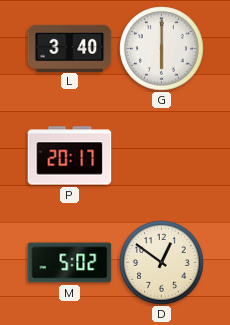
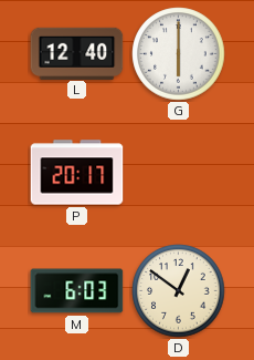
L: 3:40 -> 12:40 (77, 53)
M: 5:02 -> 6:03 (77, 291)
